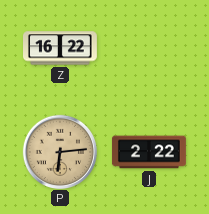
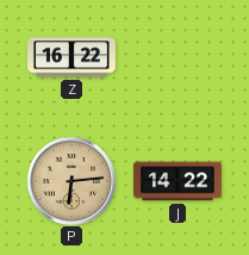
J: 2:22 -> 14:22 (178, 181)
